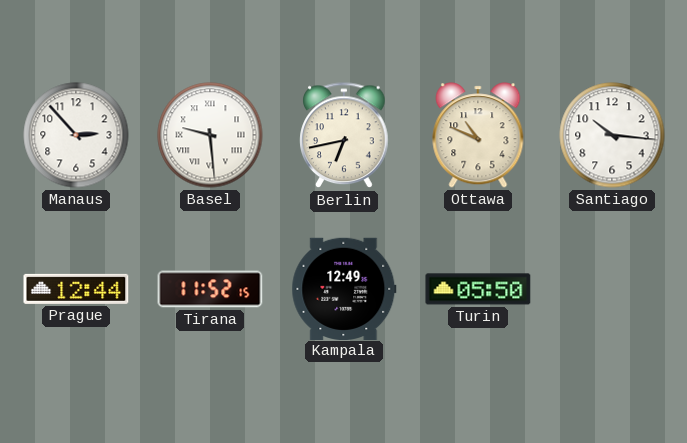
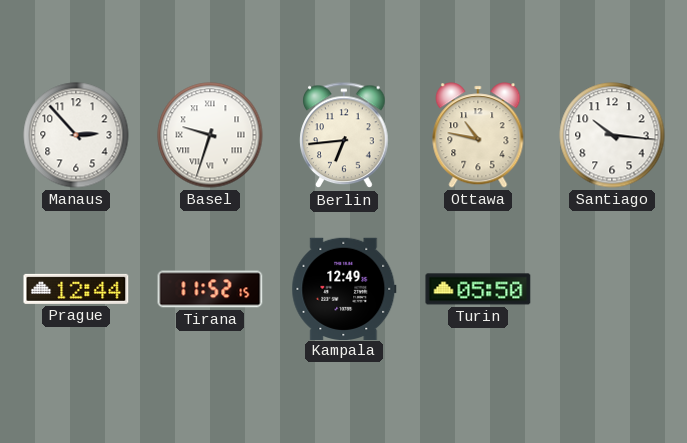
Basel: 9:29 -> 9:33 (210, 135)
Berlin: 6:43 -> 6:44 (344, 136)
Ottawa: 10:49 -> 10:47 (478, 135)
